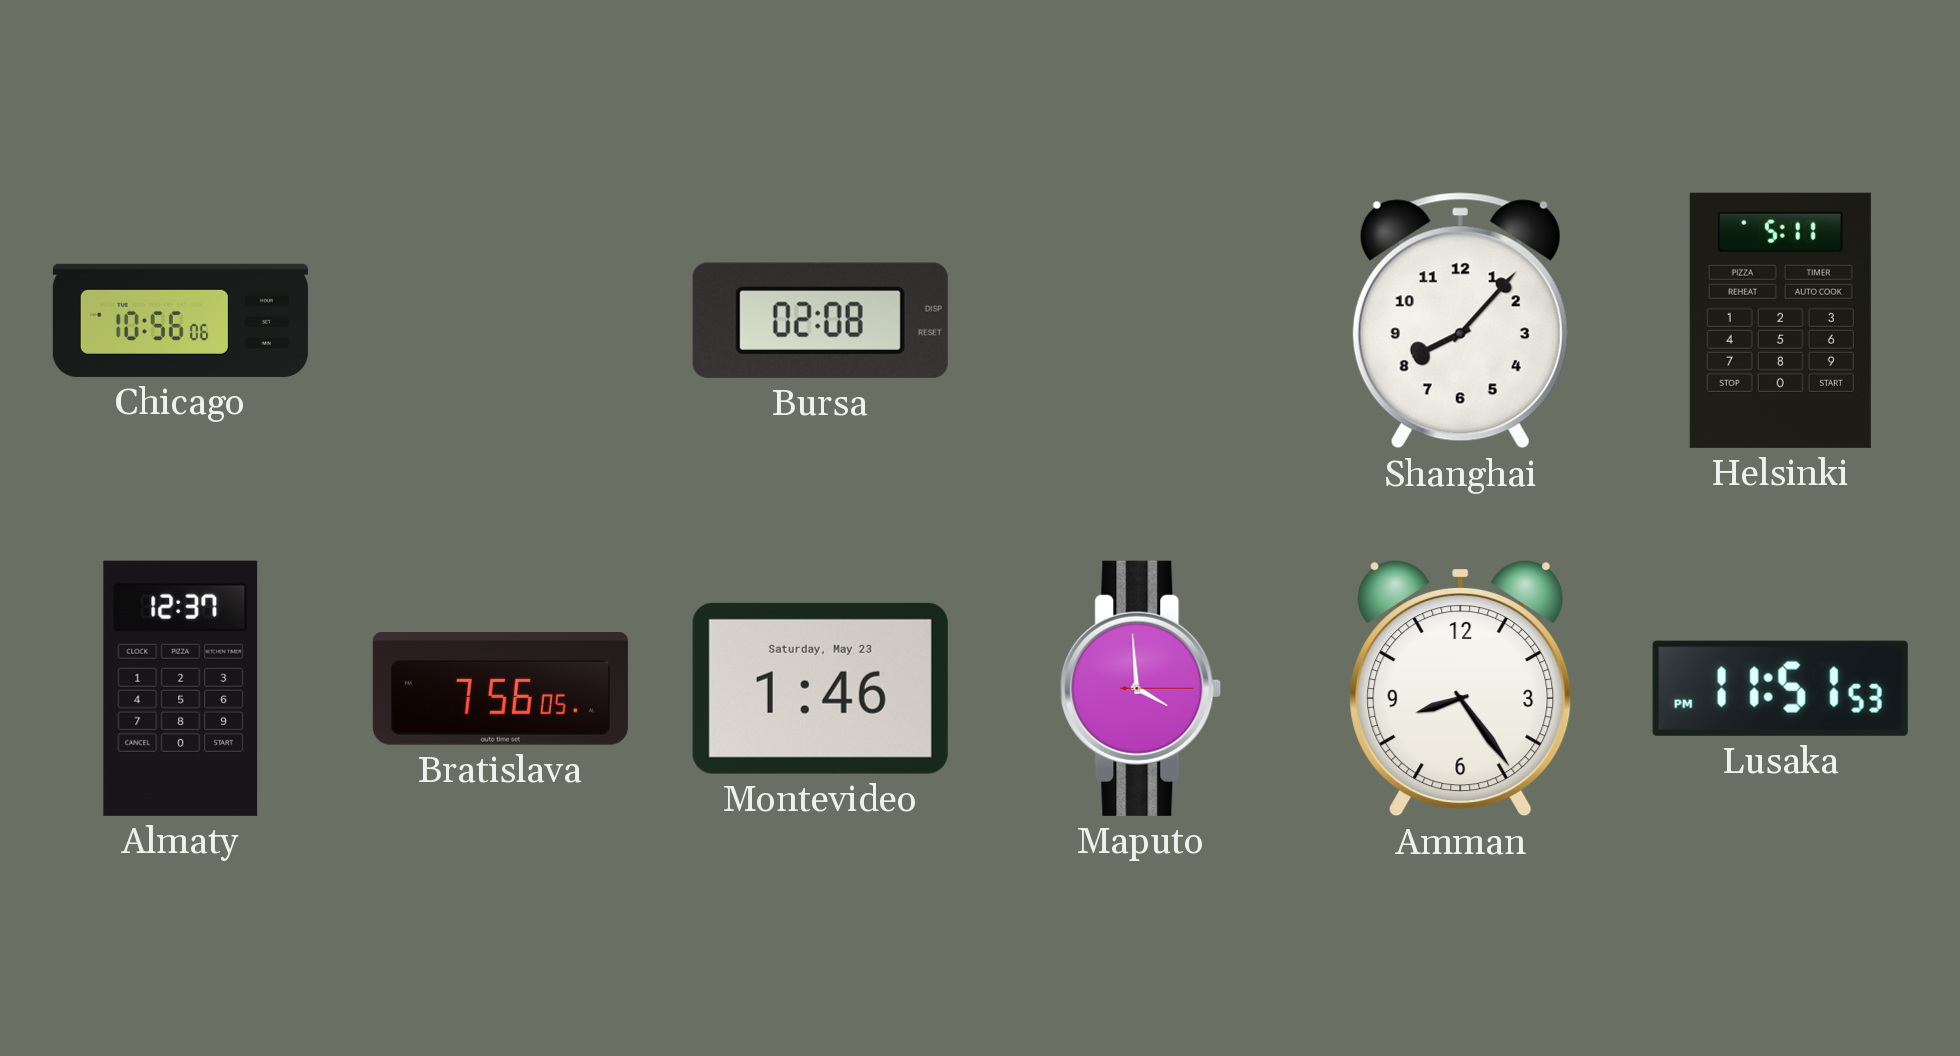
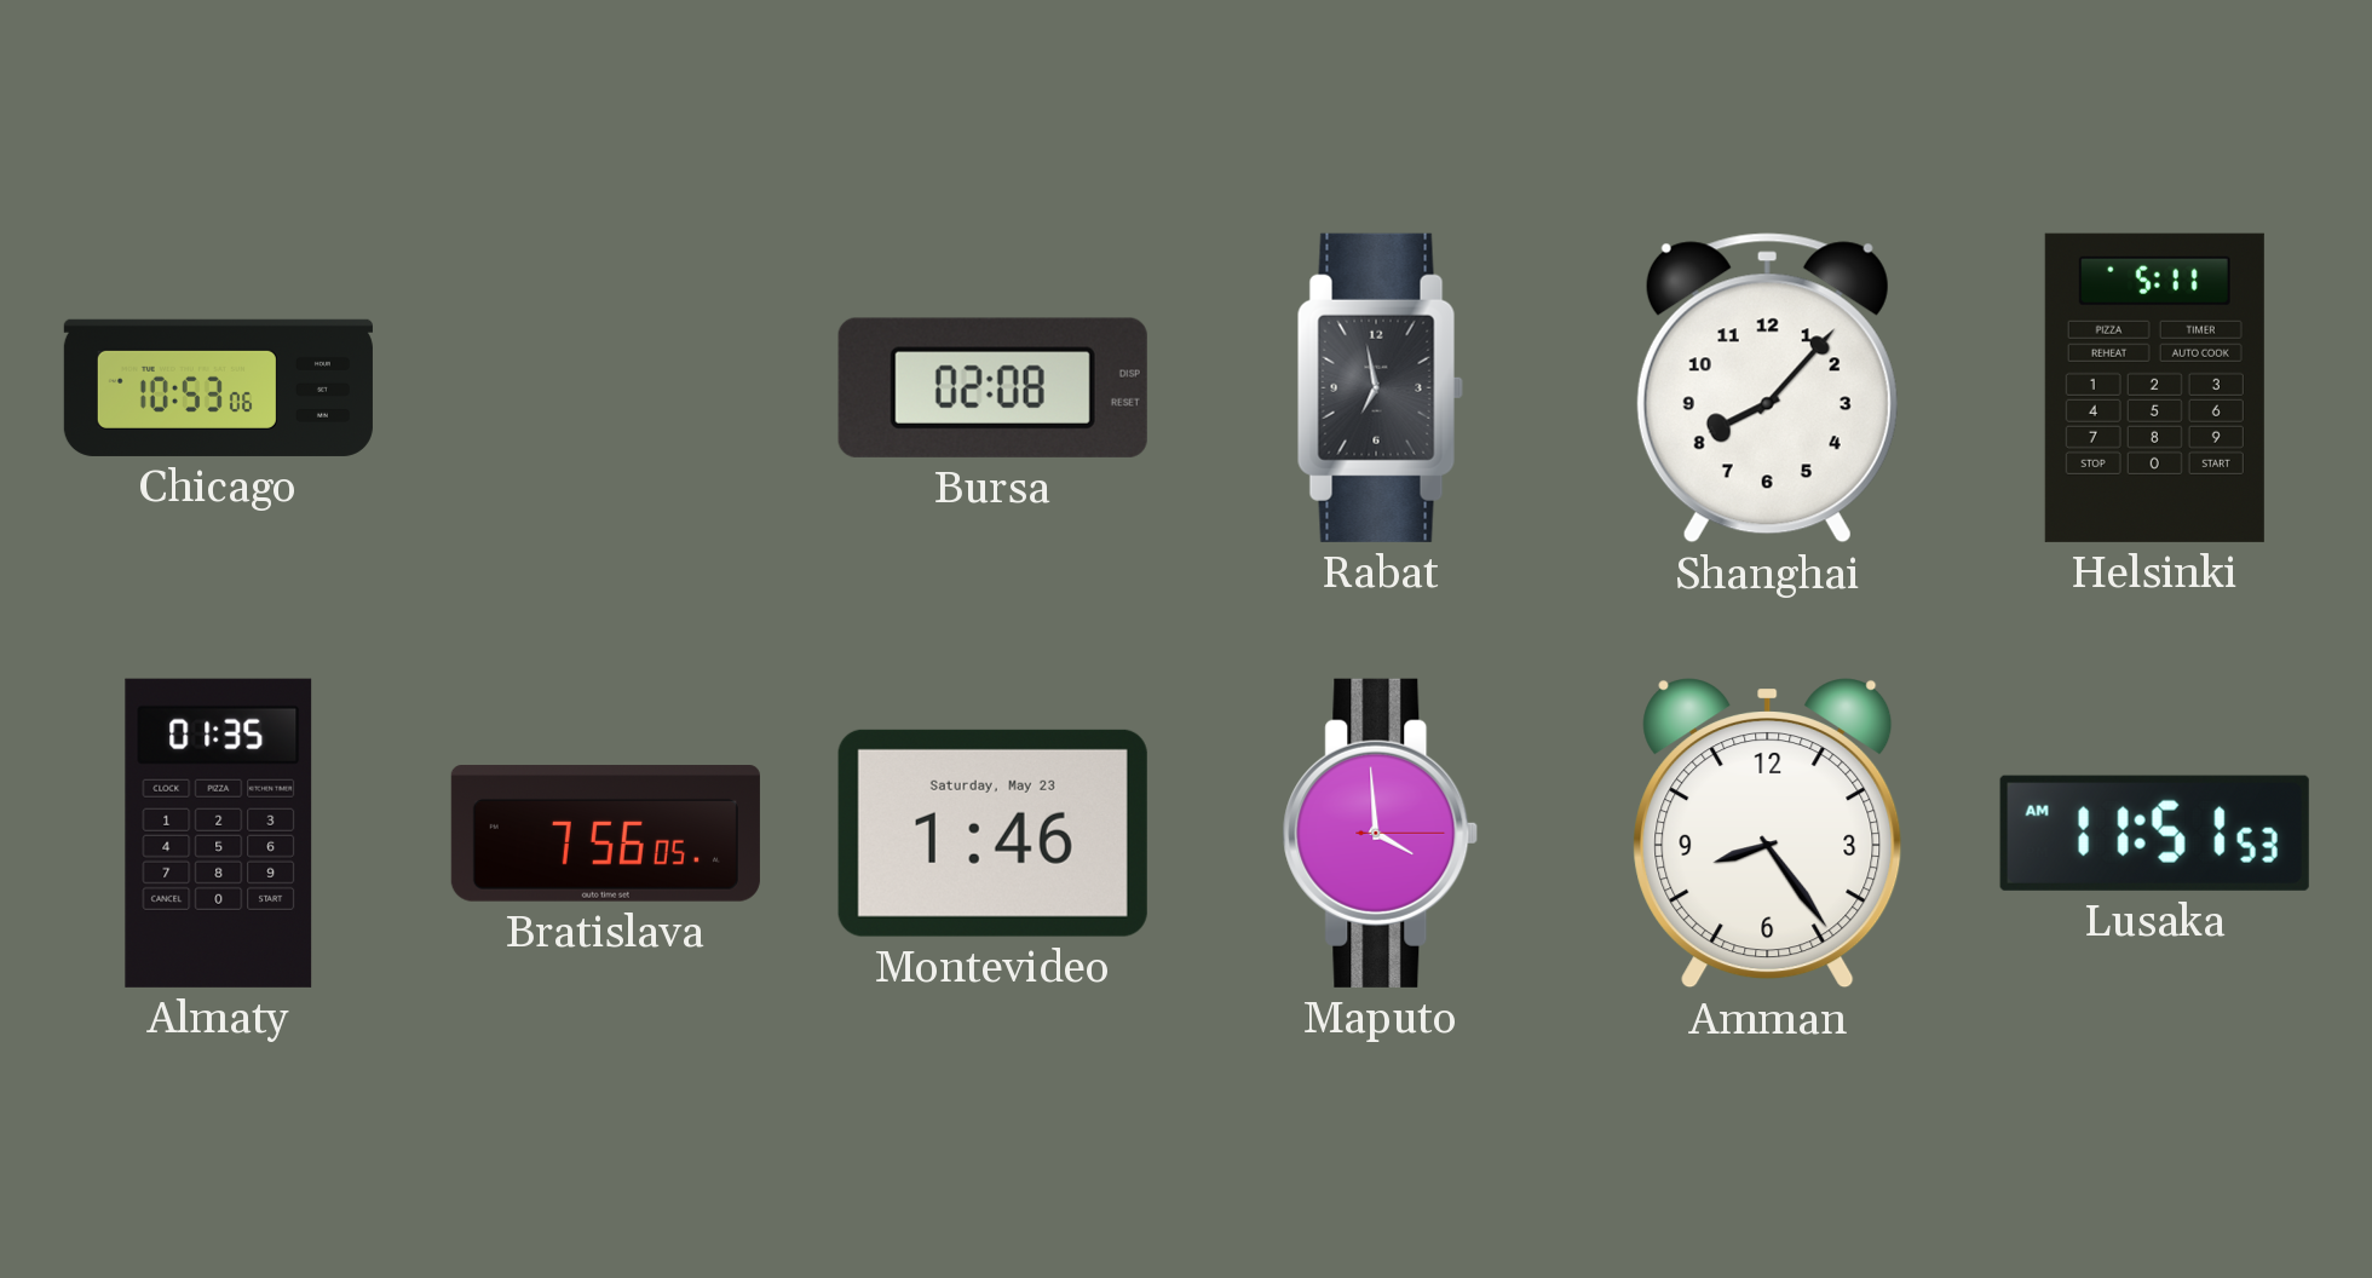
Chicago: 10:56 -> 10:53 (218, 387)
Rabat: none -> 6:58 (1380, 387)
Almaty: 12:37 -> 01:35 (219, 833)
Lusaka: 11:51:53 PM -> 11:51:53 AM (2154, 833)
